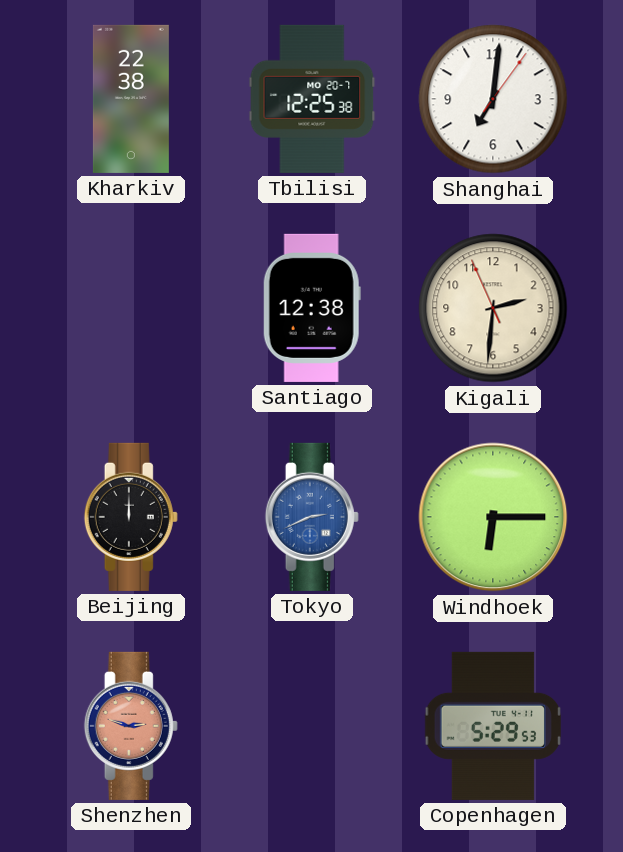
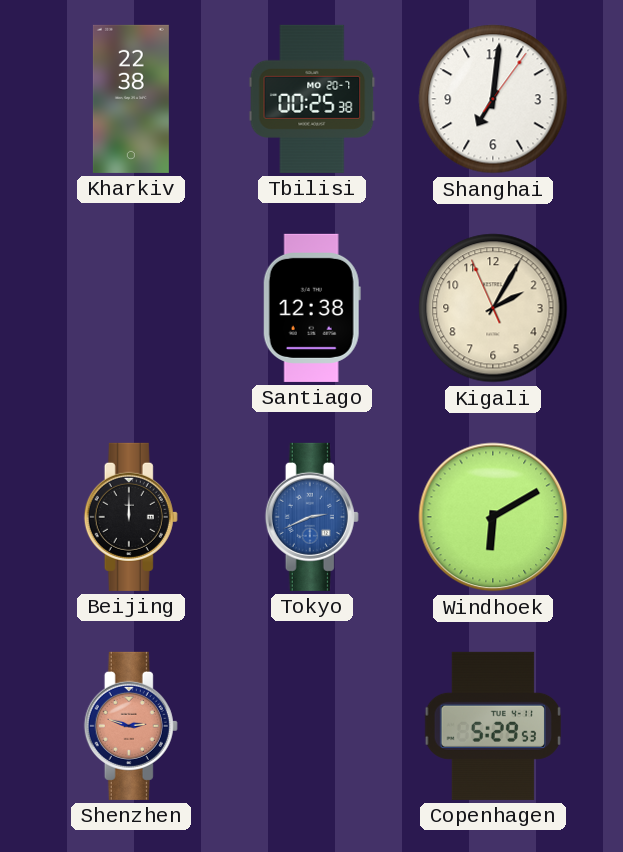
Tbilisi: 12:25 -> 00:25 (312, 99)
Kigali: 2:30 -> 2:04 (493, 308)
Windhoek: 6:15 -> 6:10 (493, 517)
